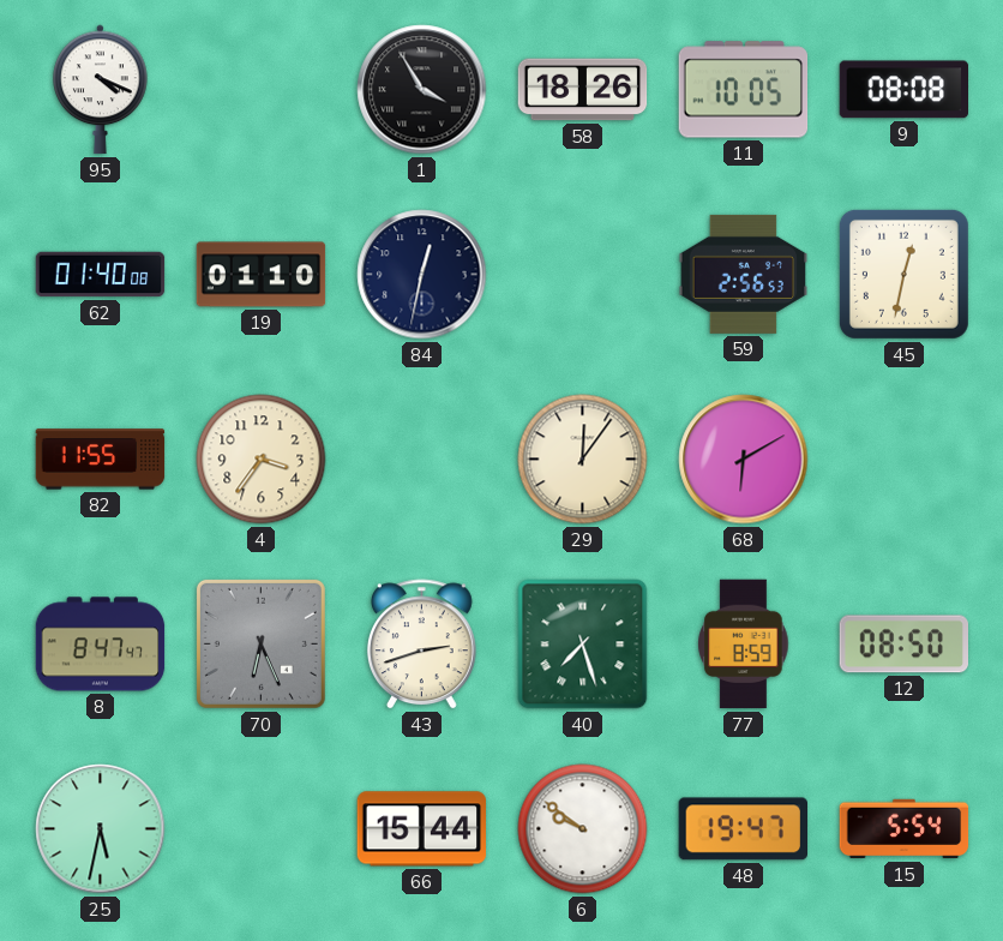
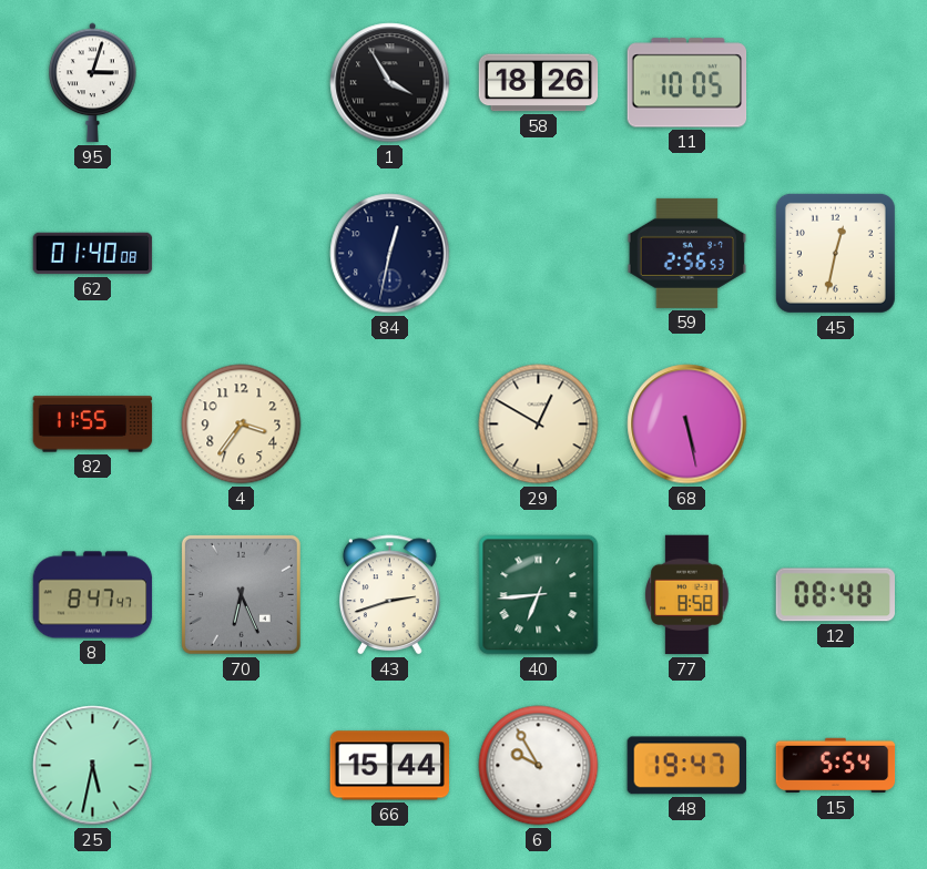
95: 4:19 -> 3:03 (93, 83)
9: 08:08 -> none (903, 90)
19: 01:10 -> none (262, 275)
29: 12:06 -> 12:50 (539, 425)
68: 6:10 -> 5:28 (687, 425)
40: 7:27 -> 6:44 (539, 595)
77: 8:59 -> 8:58 (687, 595)
12: 08:50 -> 08:48 (835, 595)
6: 9:51 -> 9:55 (539, 766)
